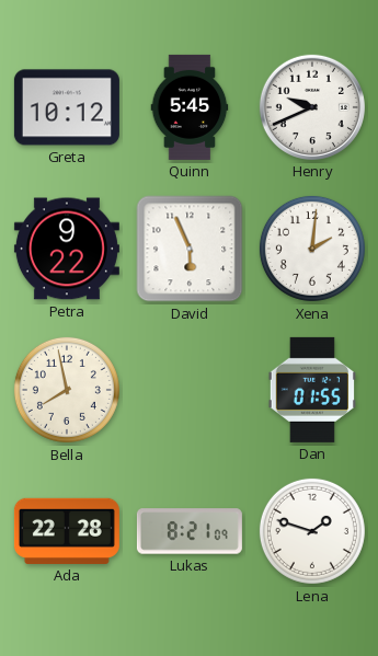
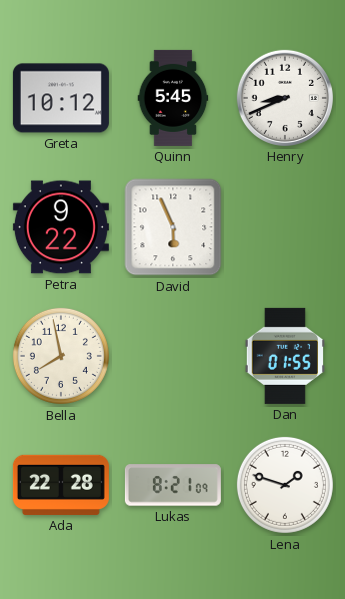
Henry: 9:41 -> 8:41 (285, 98)
Xena: 2:01 -> none (312, 249)
